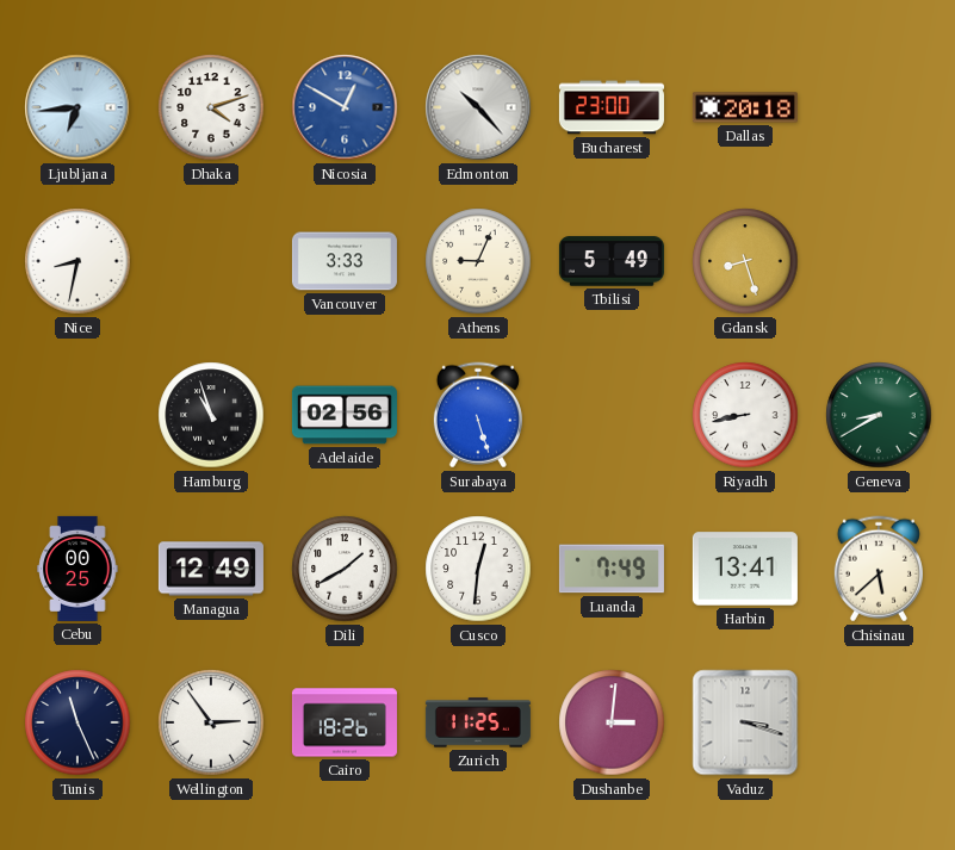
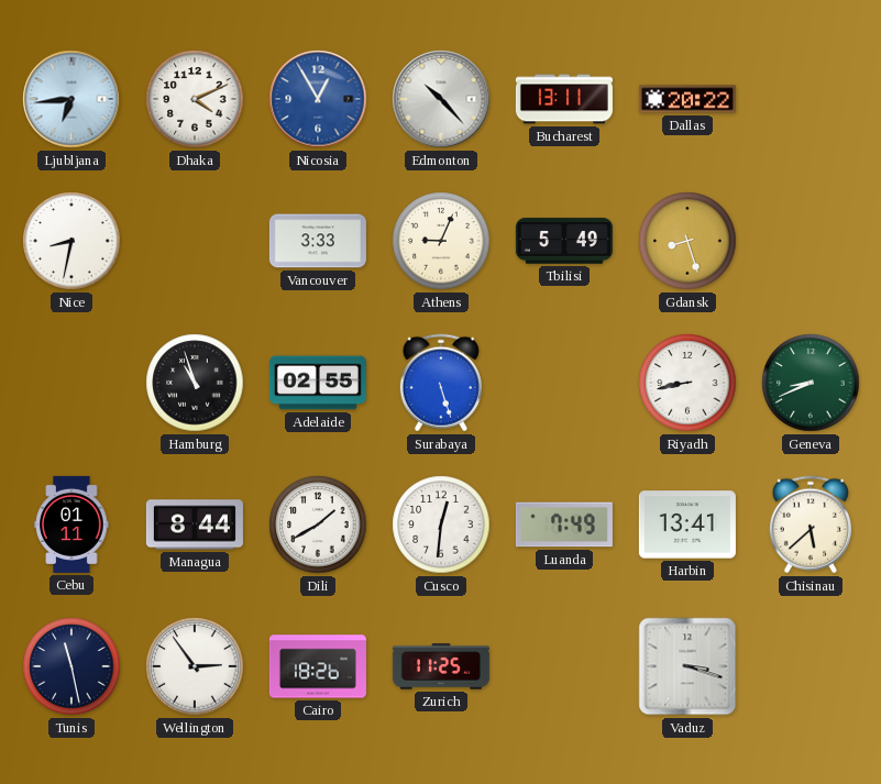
Dhaka: 4:12 -> 4:11 (195, 99)
Nicosia: 12:50 -> 12:55 (318, 99)
Bucharest: 23:00 -> 13:11 (564, 99)
Dallas: 20:18 -> 20:22 (687, 99)
Adelaide: 02:56 -> 02:55 (318, 383)
Geneva: 8:40 -> 8:41 (811, 383)
Cebu: 00:25 -> 01:11 (71, 524)
Managua: 12:49 -> 8:44 (195, 524)
Tunis: 11:26 -> 11:28 (71, 666)
Dushanbe: 3:01 -> none (612, 722)
